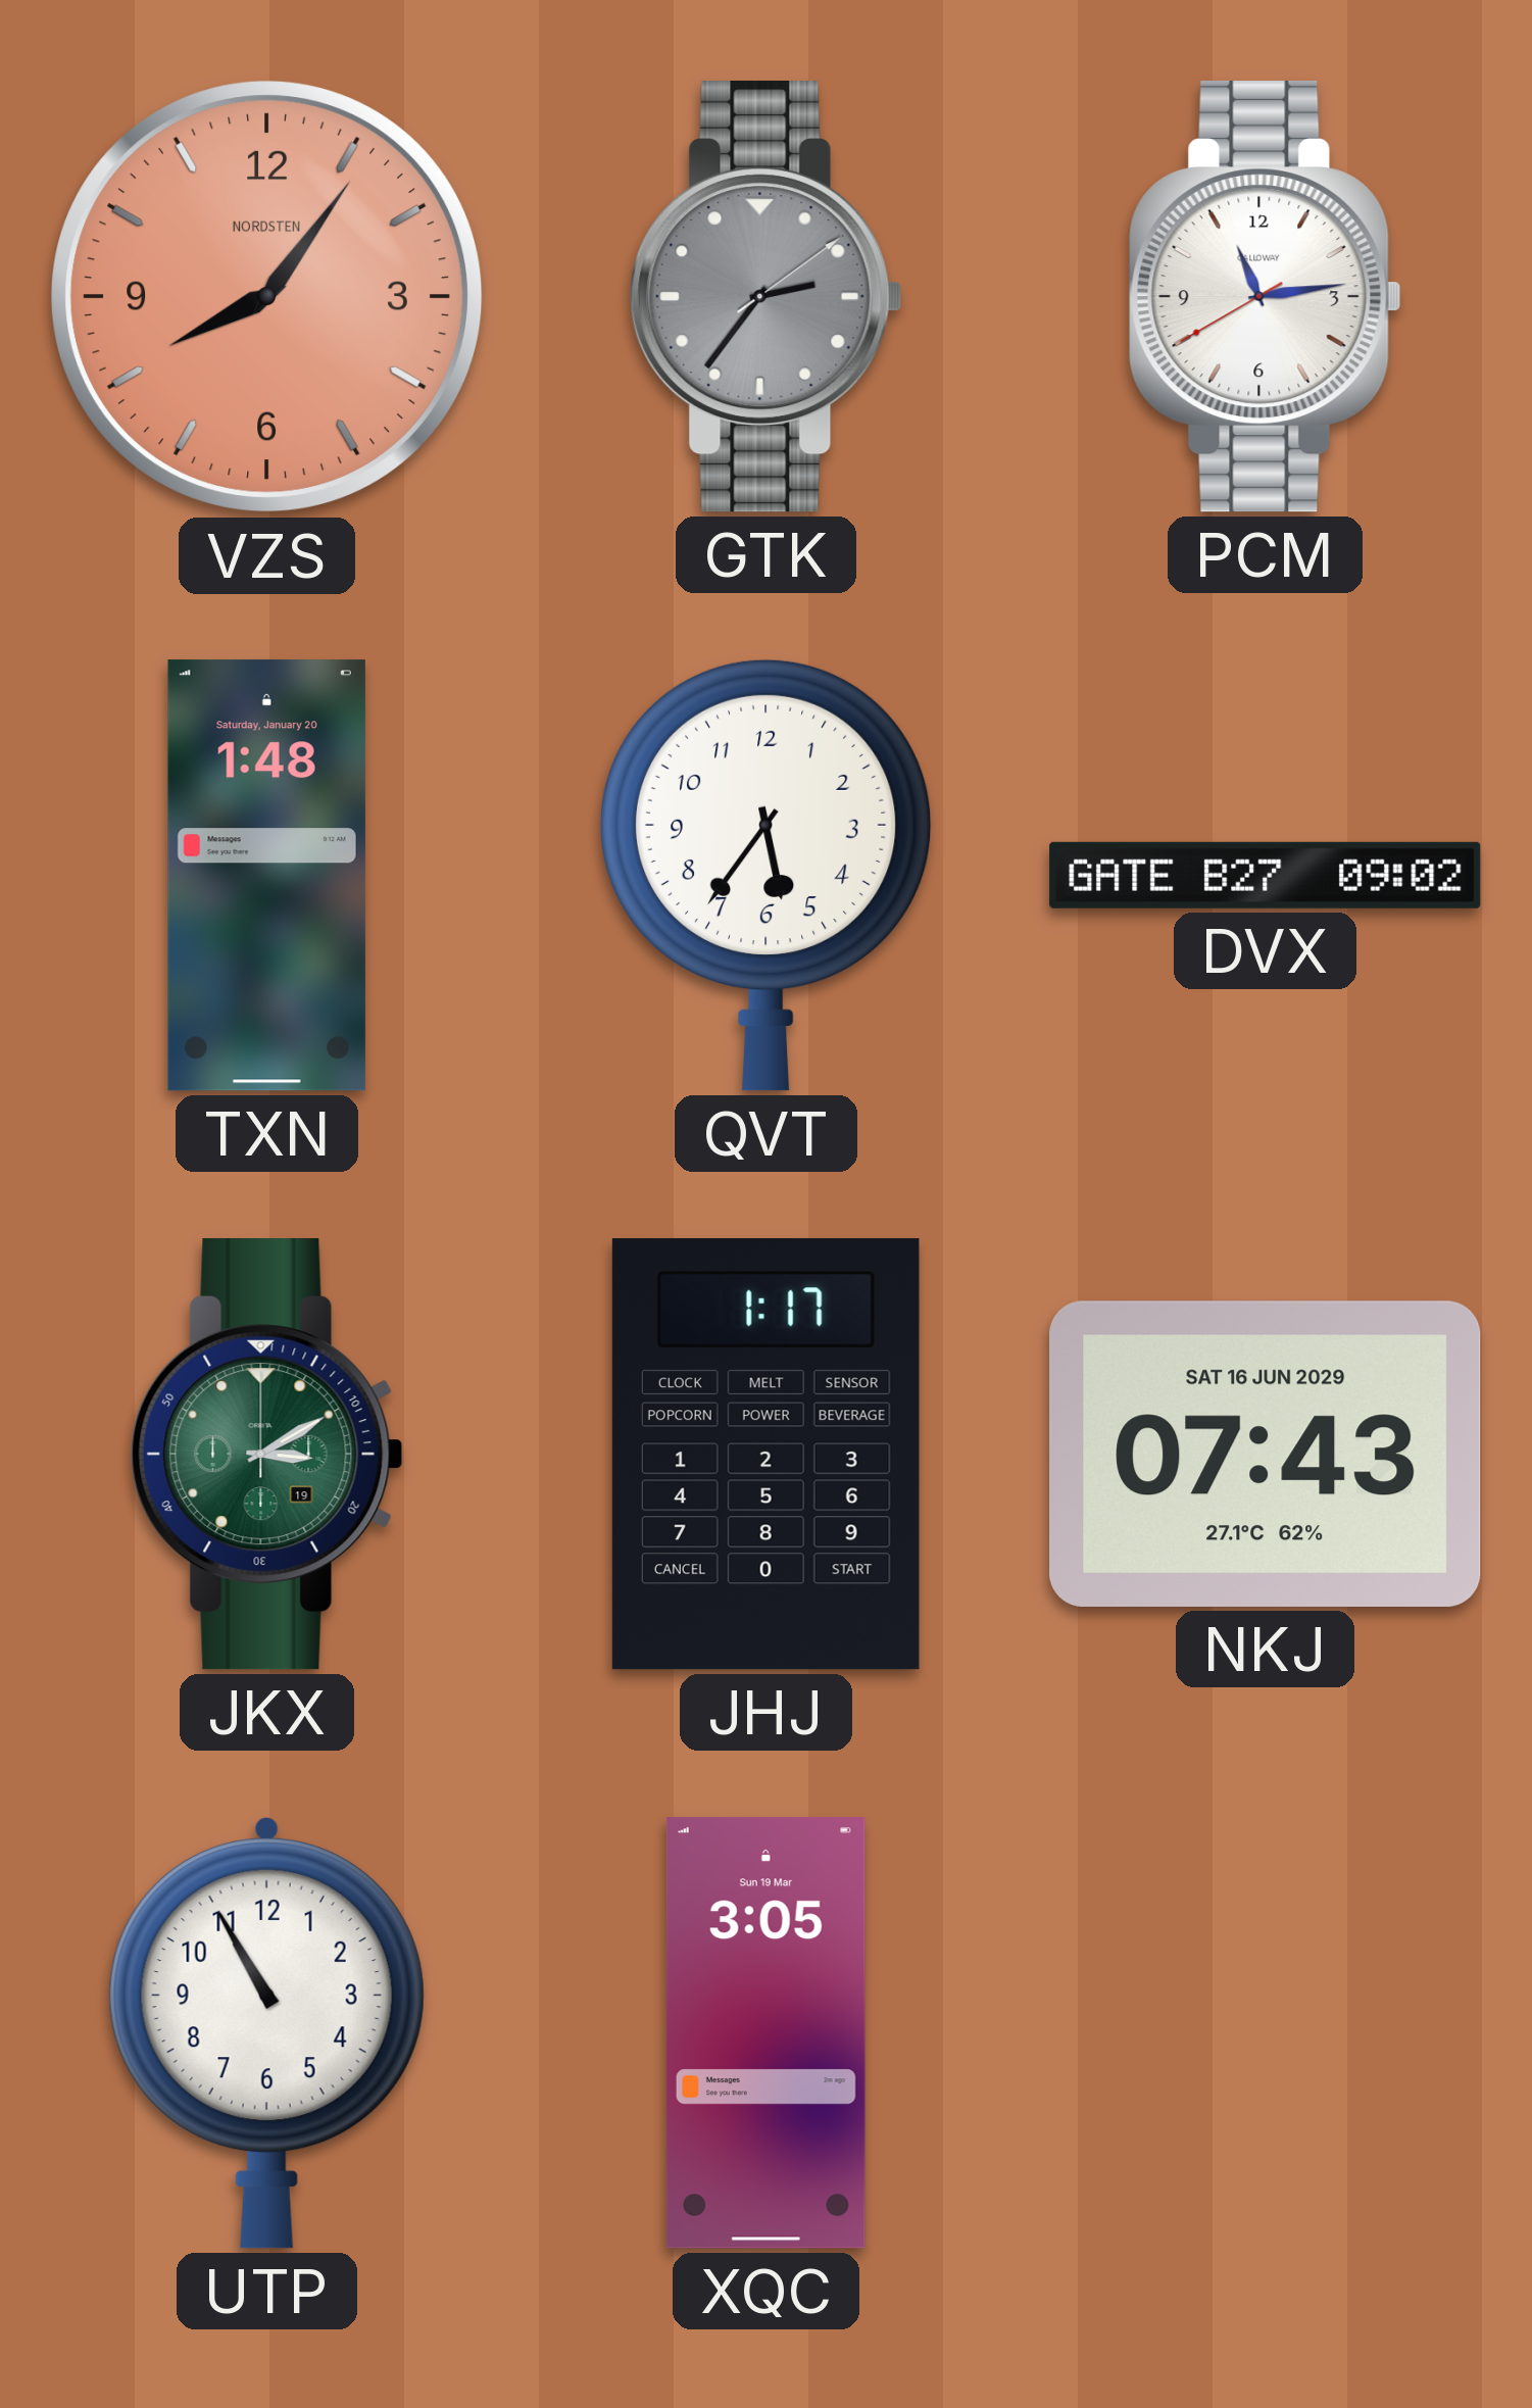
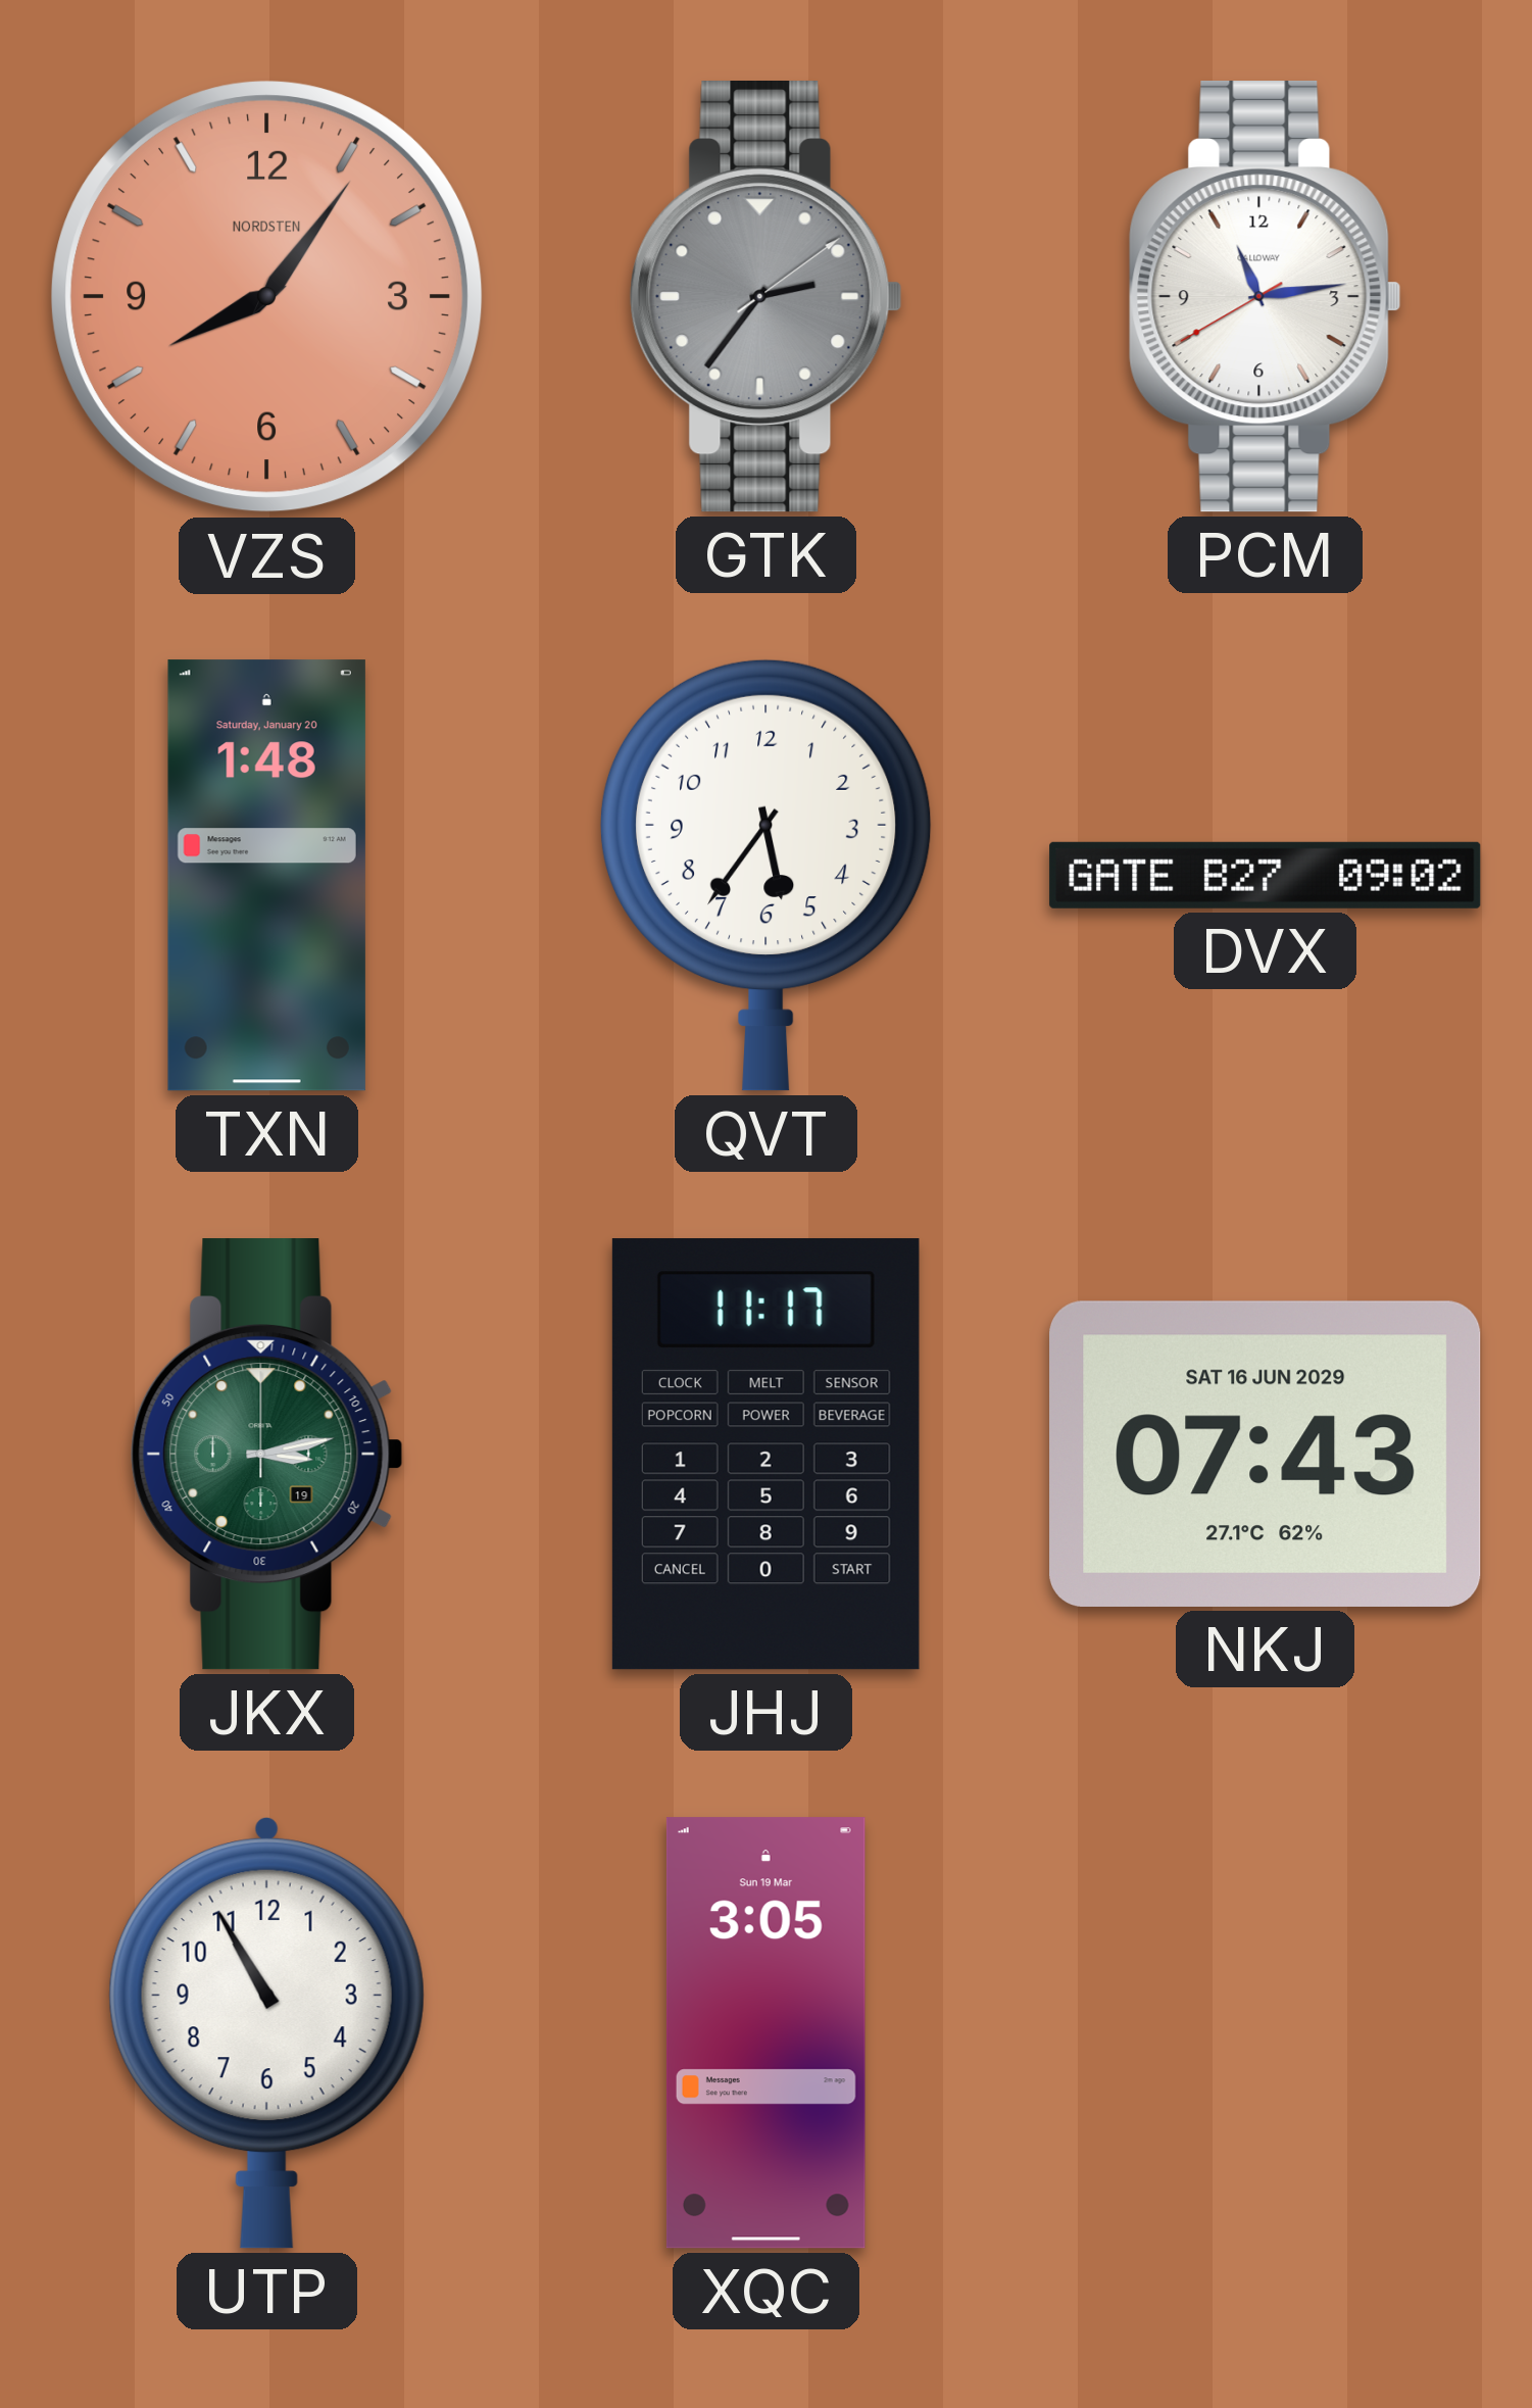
JKX: 3:10 -> 3:13 (267, 1455)
JHJ: 1:17 -> 11:17 (765, 1455)
